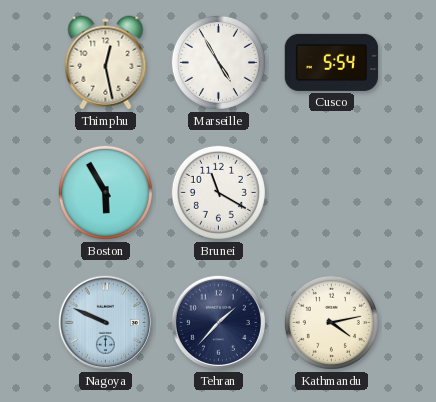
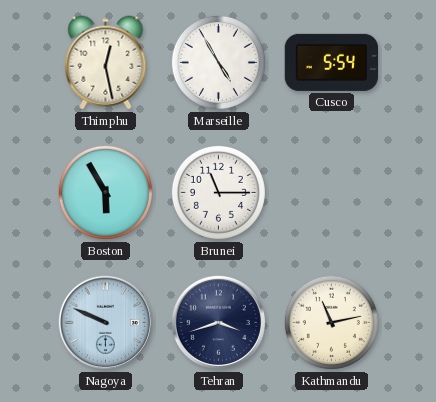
Brunei: 11:20 -> 11:15 (218, 192)
Tehran: 1:37 -> 3:42 (218, 322)
Kathmandu: 4:13 -> 11:13 (331, 322)
